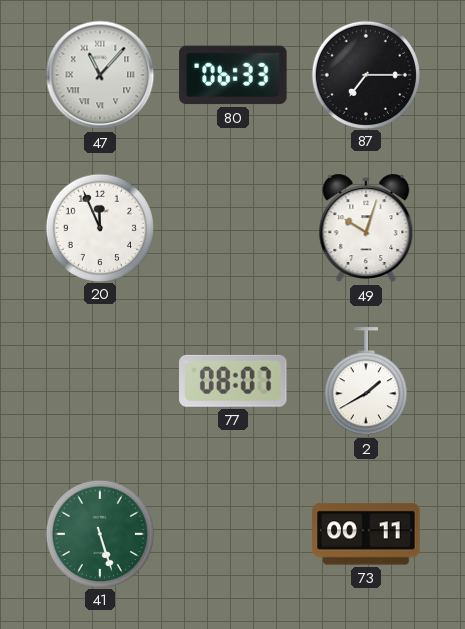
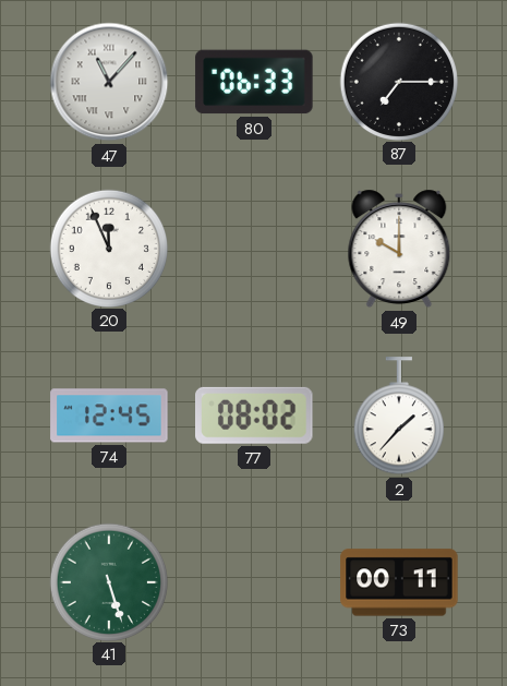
49: 10:03 -> 10:00 (399, 249)
74: none -> 12:45 (109, 416)
77: 08:07 -> 08:02 (255, 416)
2: 1:40 -> 1:37 (399, 417)
